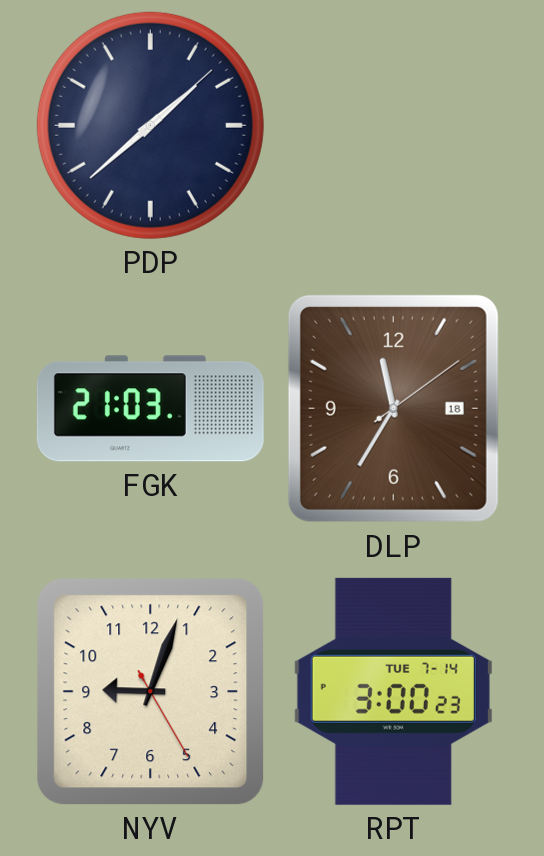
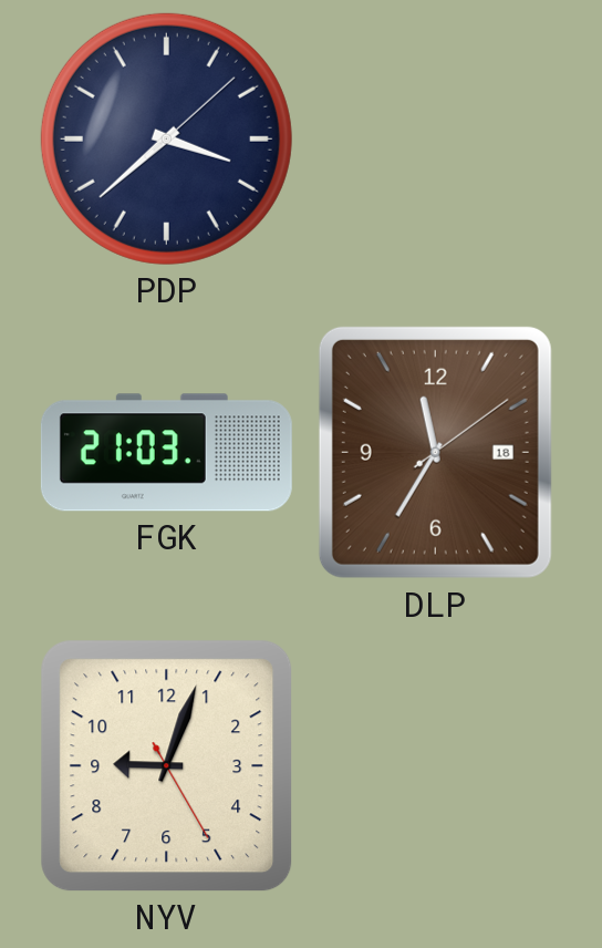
PDP: 1:38 -> 3:38 (166, 138)
RPT: 3:00 -> none (393, 691)
